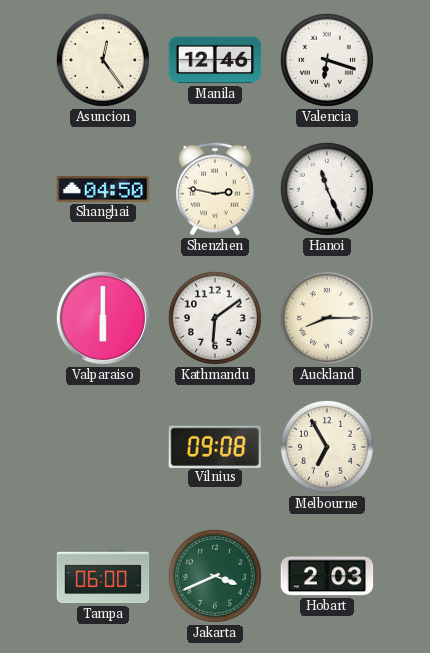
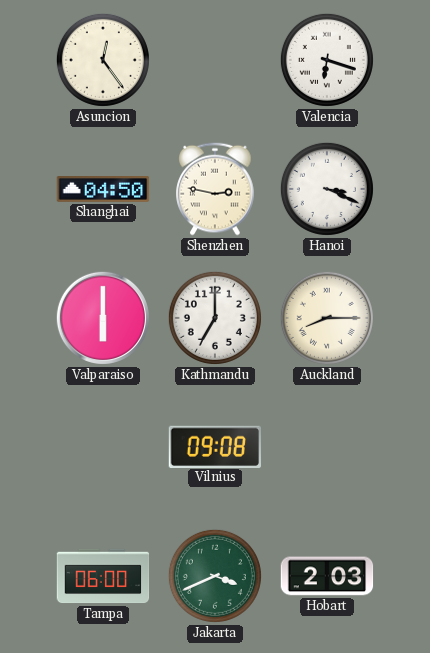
Manila: 12:46 -> none (215, 60)
Hanoi: 11:26 -> 3:19 (327, 189)
Kathmandu: 6:09 -> 7:00 (215, 318)
Melbourne: 6:55 -> none (327, 447)
